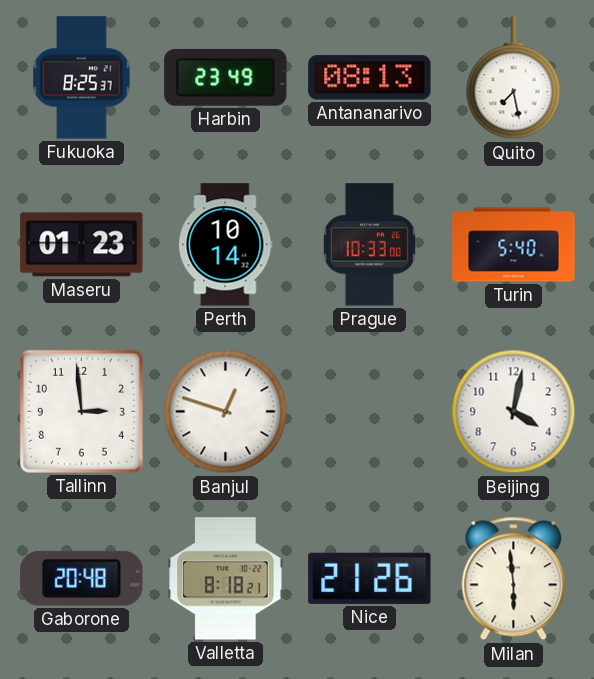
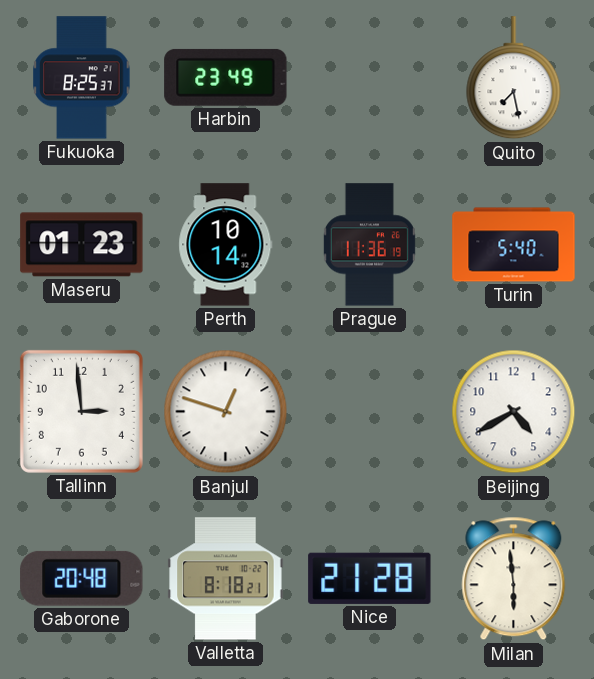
Antananarivo: 08:13 -> none (370, 78)
Prague: 10:33 -> 11:36 (369, 245)
Beijing: 4:02 -> 4:40 (514, 412)
Nice: 21:26 -> 21:28 (370, 578)
